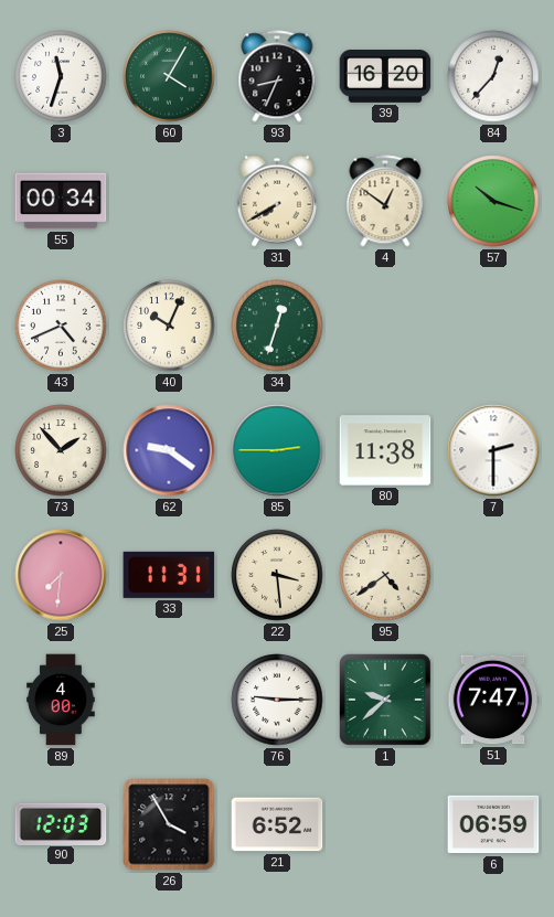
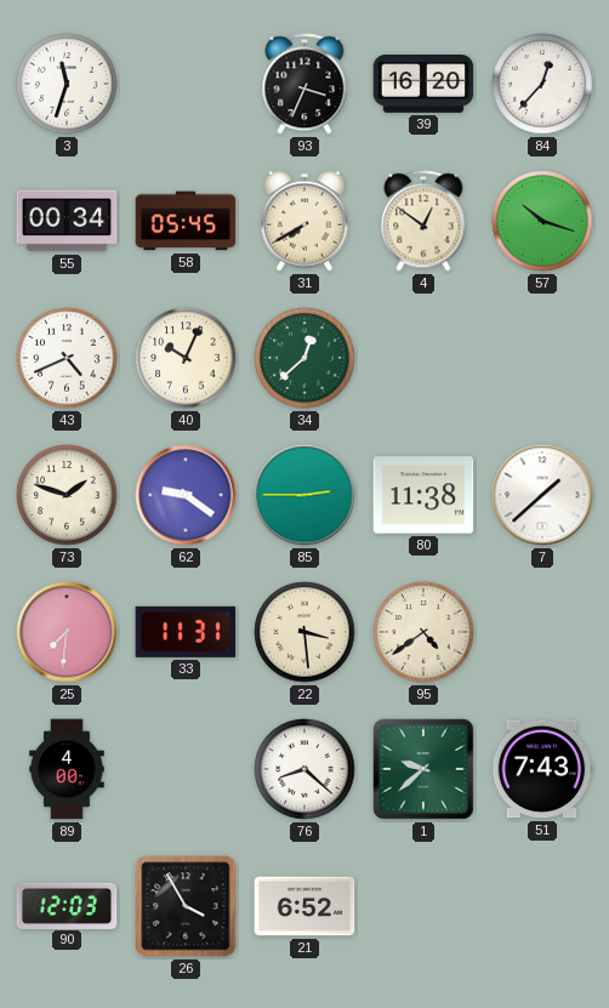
60: 4:05 -> none (169, 76)
93: 8:34 -> 3:34 (304, 84)
58: none -> 05:45 (186, 221)
34: 12:33 -> 12:38 (304, 358)
73: 1:53 -> 1:48 (67, 495)
7: 2:30 -> 1:38 (542, 495)
76: 9:15 -> 8:22 (304, 769)
51: 7:47 -> 7:43 (542, 769)
6: 06:59 -> none (493, 824)
